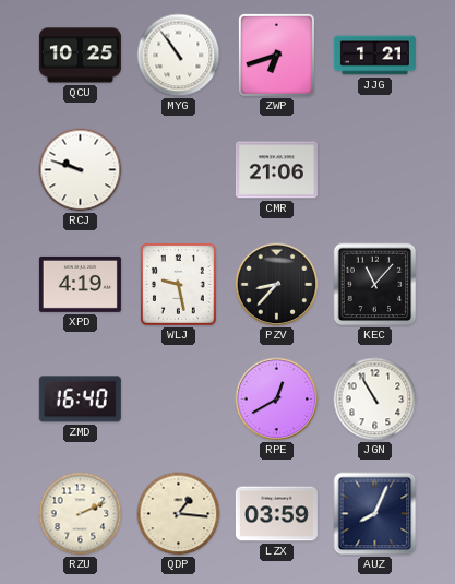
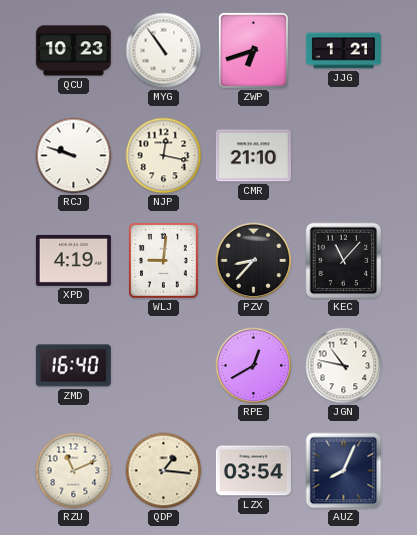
QCU: 10:25 -> 10:23 (73, 51)
NJP: none -> 12:17 (164, 156)
CMR: 21:06 -> 21:10 (253, 156)
WLJ: 9:28 -> 9:01 (164, 261)
JGN: 10:55 -> 10:47 (344, 366)
RZU: 2:11 -> 11:11 (74, 471)
LZX: 03:59 -> 03:54 (253, 471)
